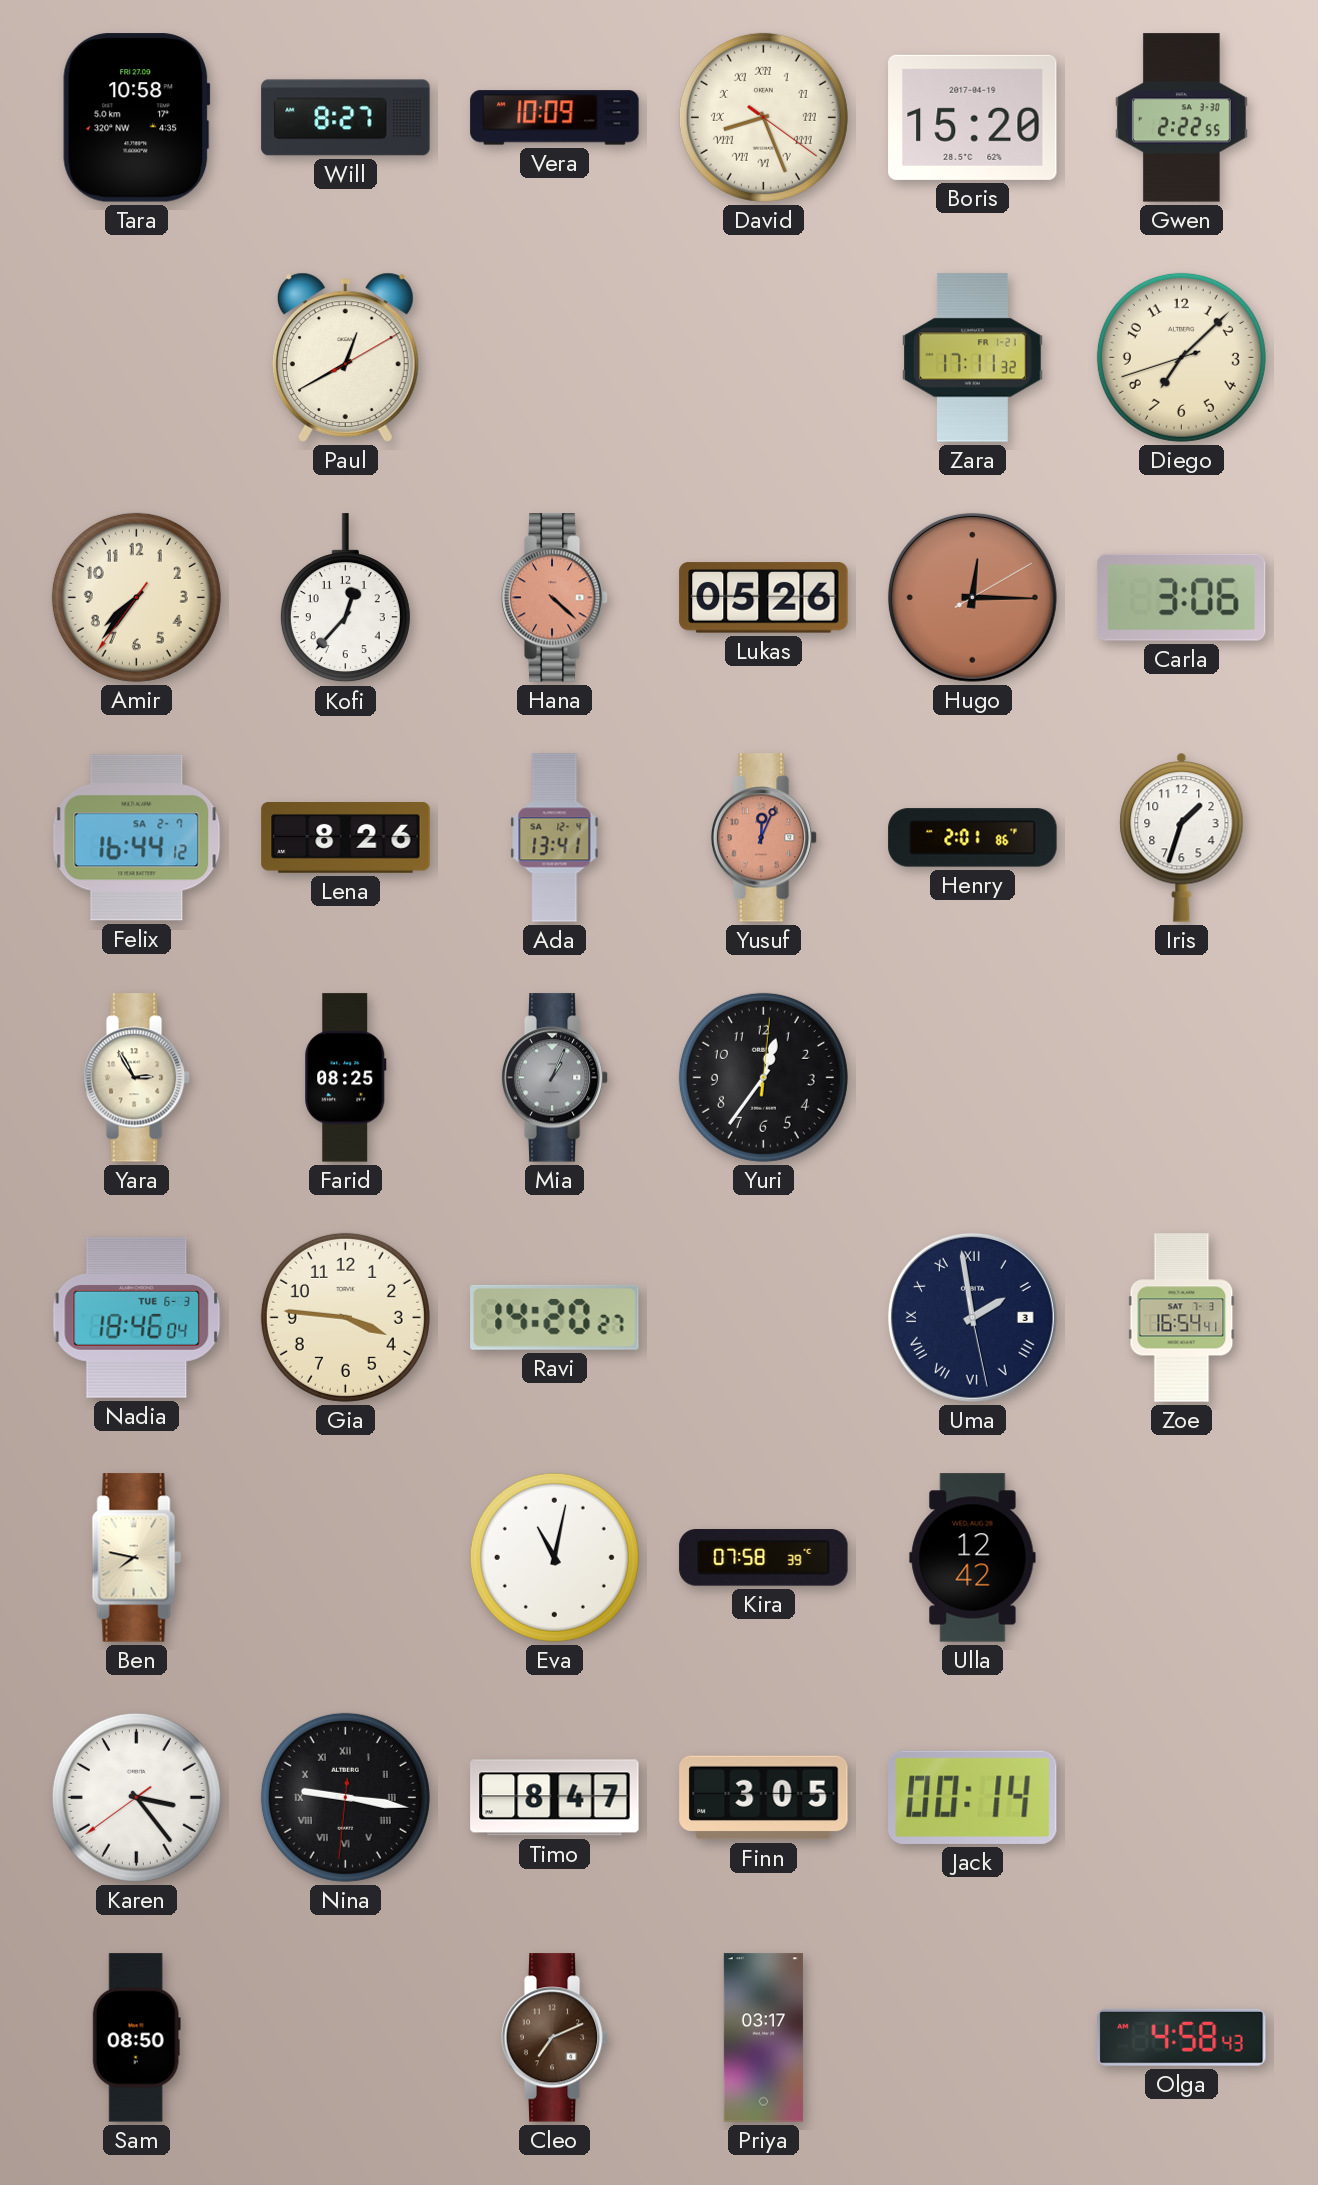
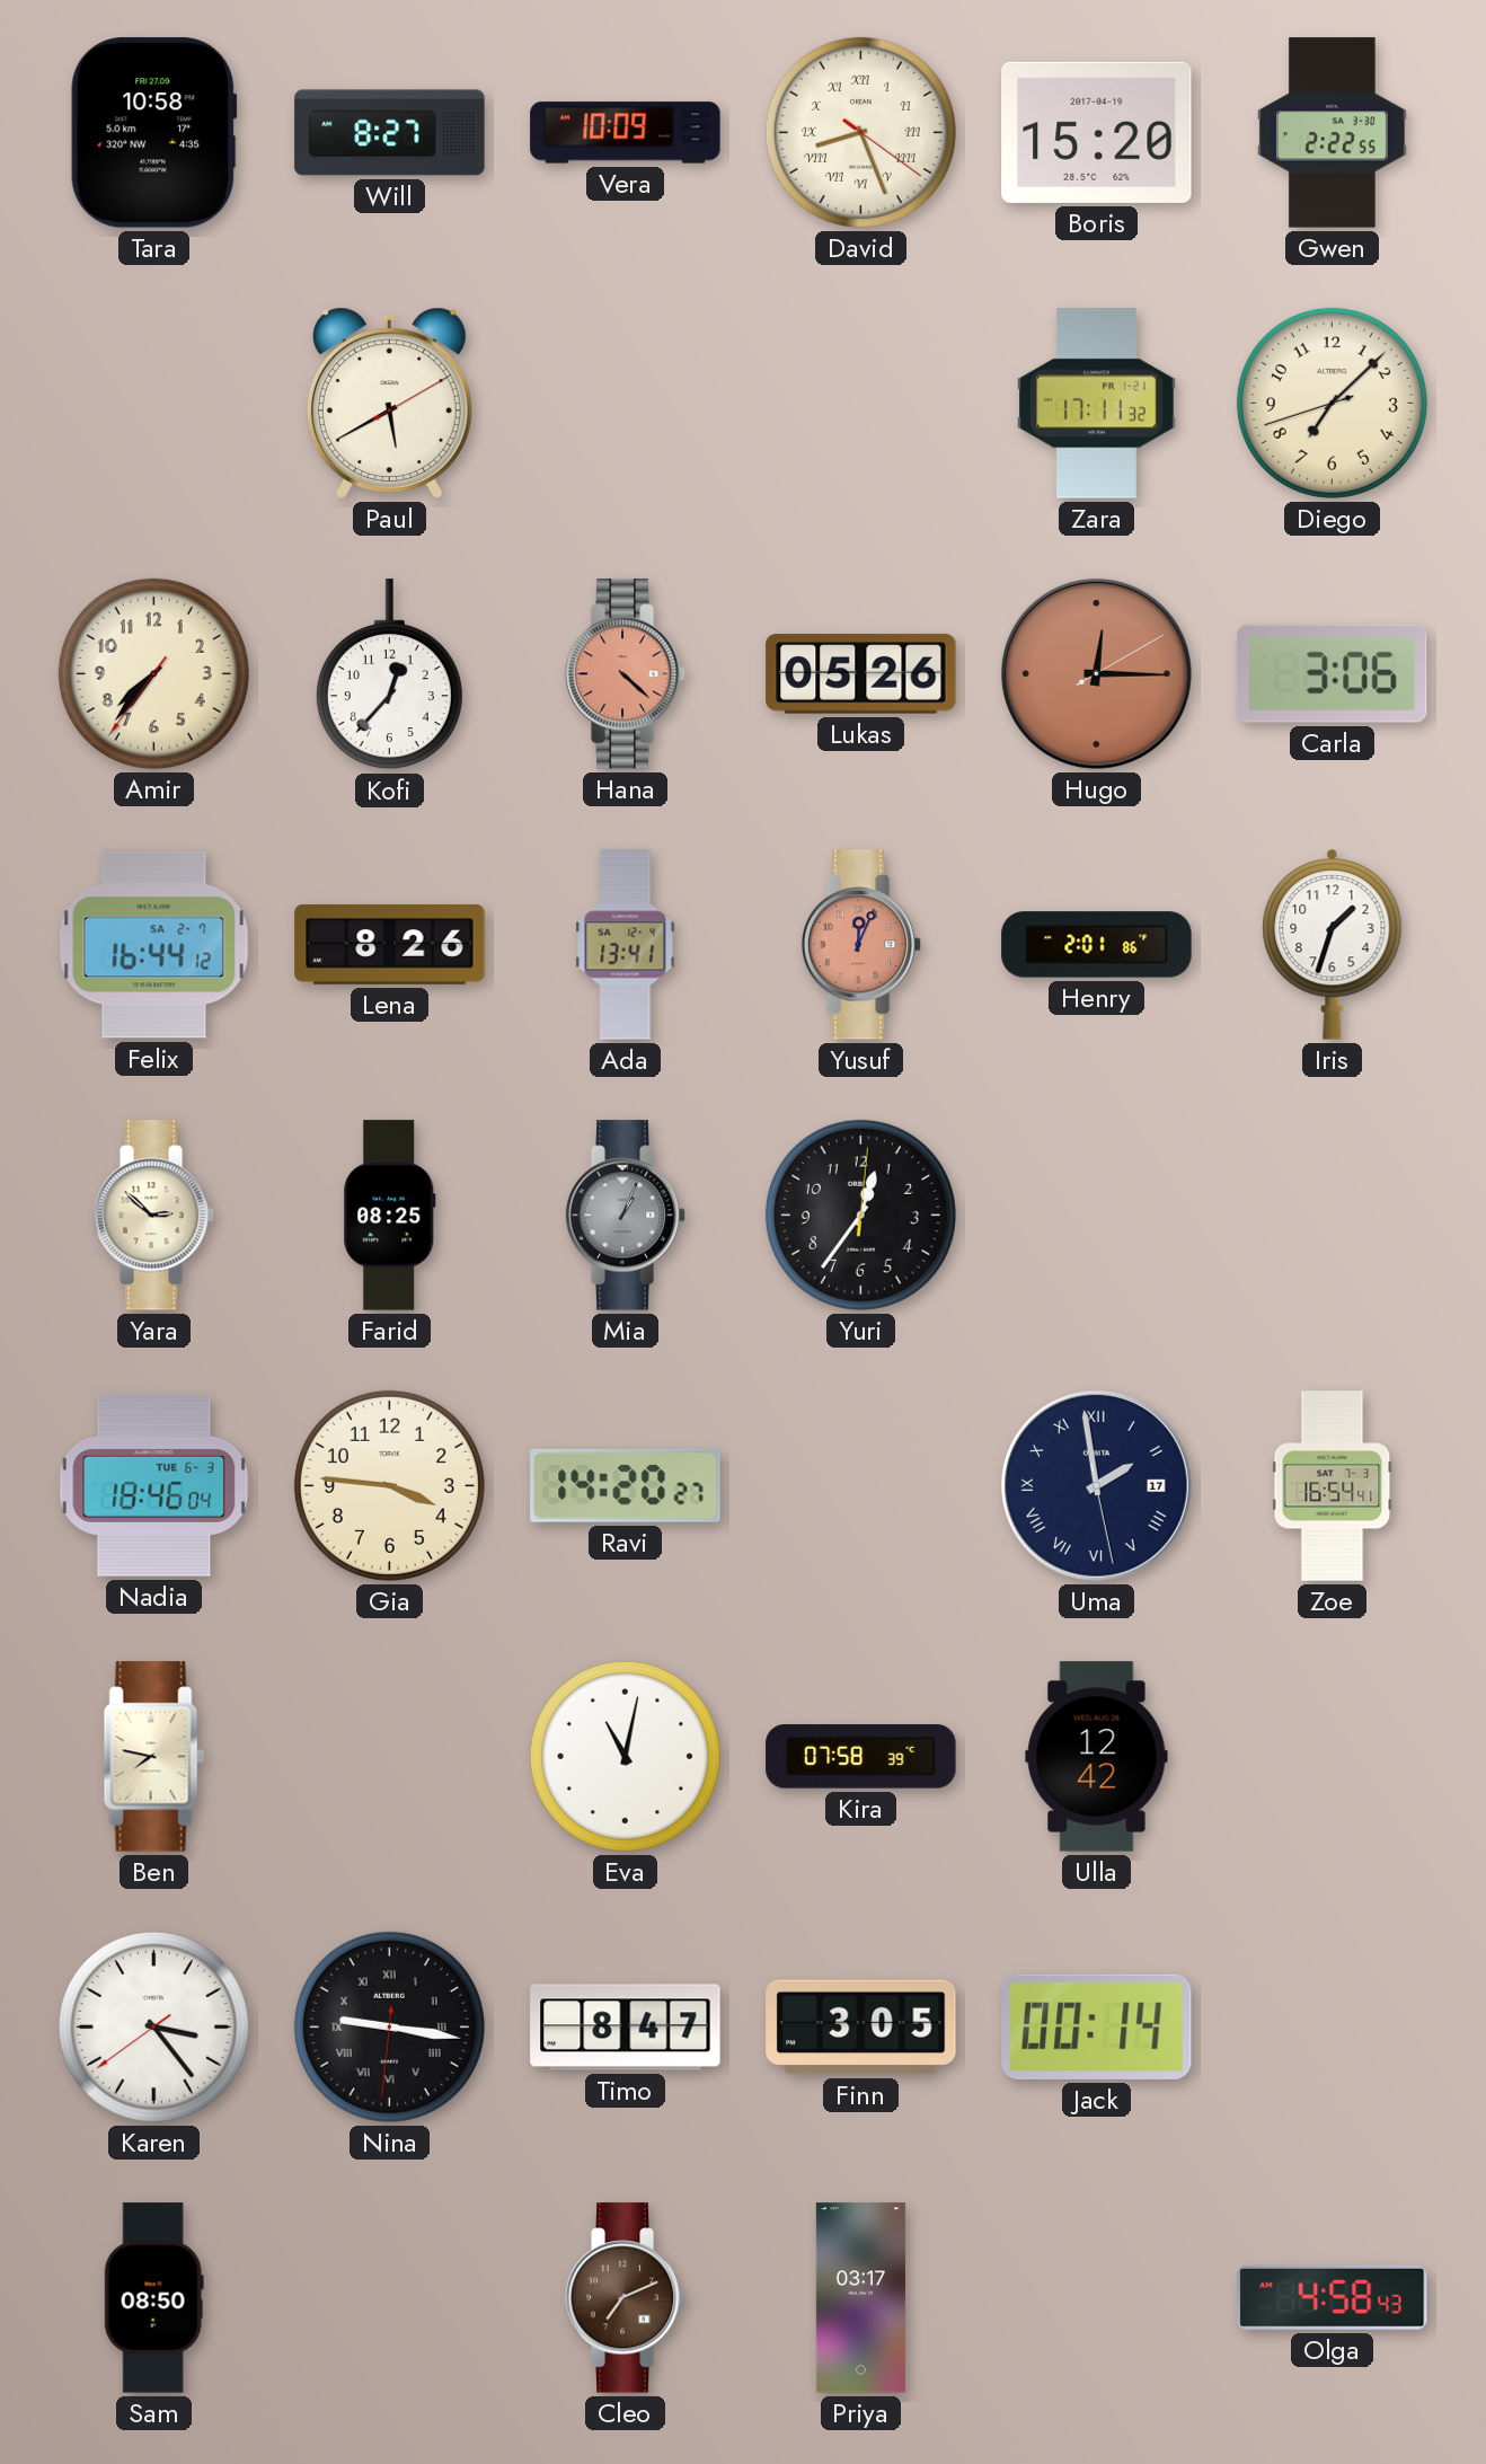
Paul: 12:40 -> 5:40 (389, 403)
Yara: 2:55 -> 2:52 (154, 1216)
Uma date: 3 -> 17 (1096, 1485)
